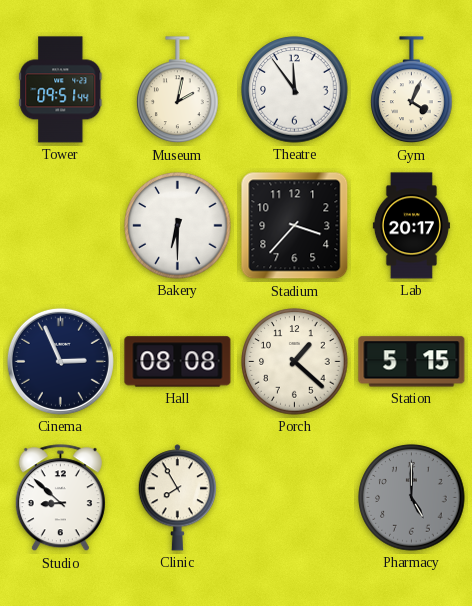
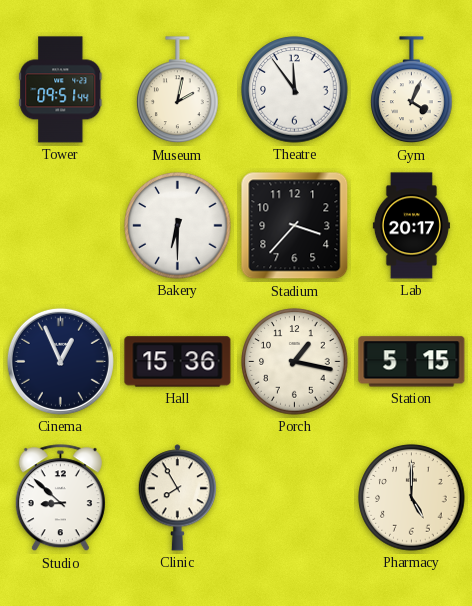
Cinema: 2:56 -> 12:56 (60, 361)
Hall: 08:08 -> 15:36 (178, 362)
Porch: 1:22 -> 1:17 (295, 362)
Pharmacy dial: grey -> cream (412, 498)
